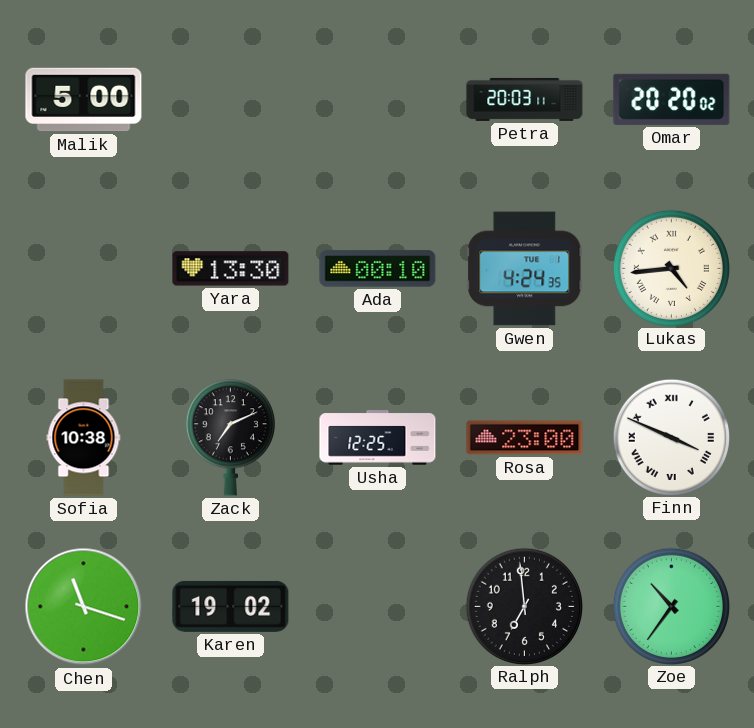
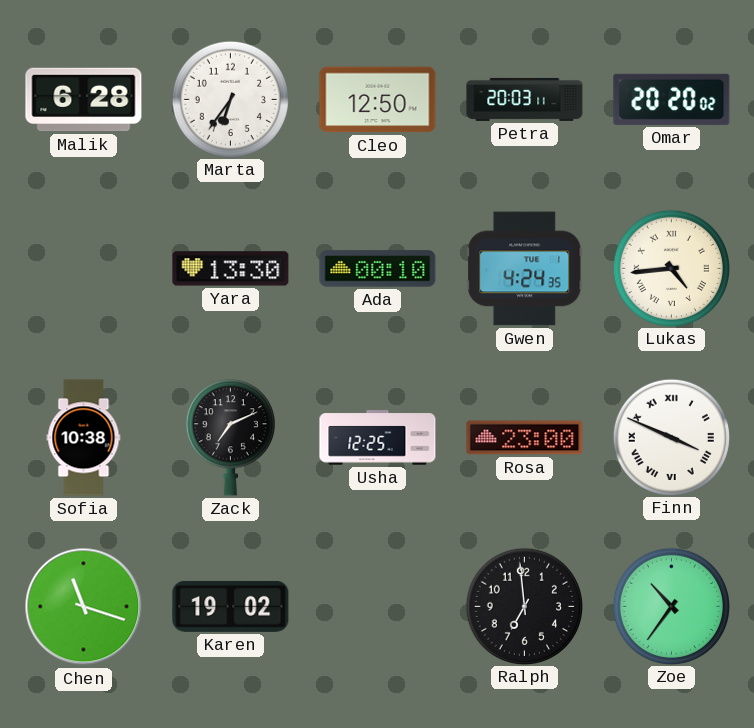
Malik: 5:00 -> 6:28 (84, 100)
Marta: none -> 6:36 (230, 99)
Cleo: none -> 12:50 (378, 100)
